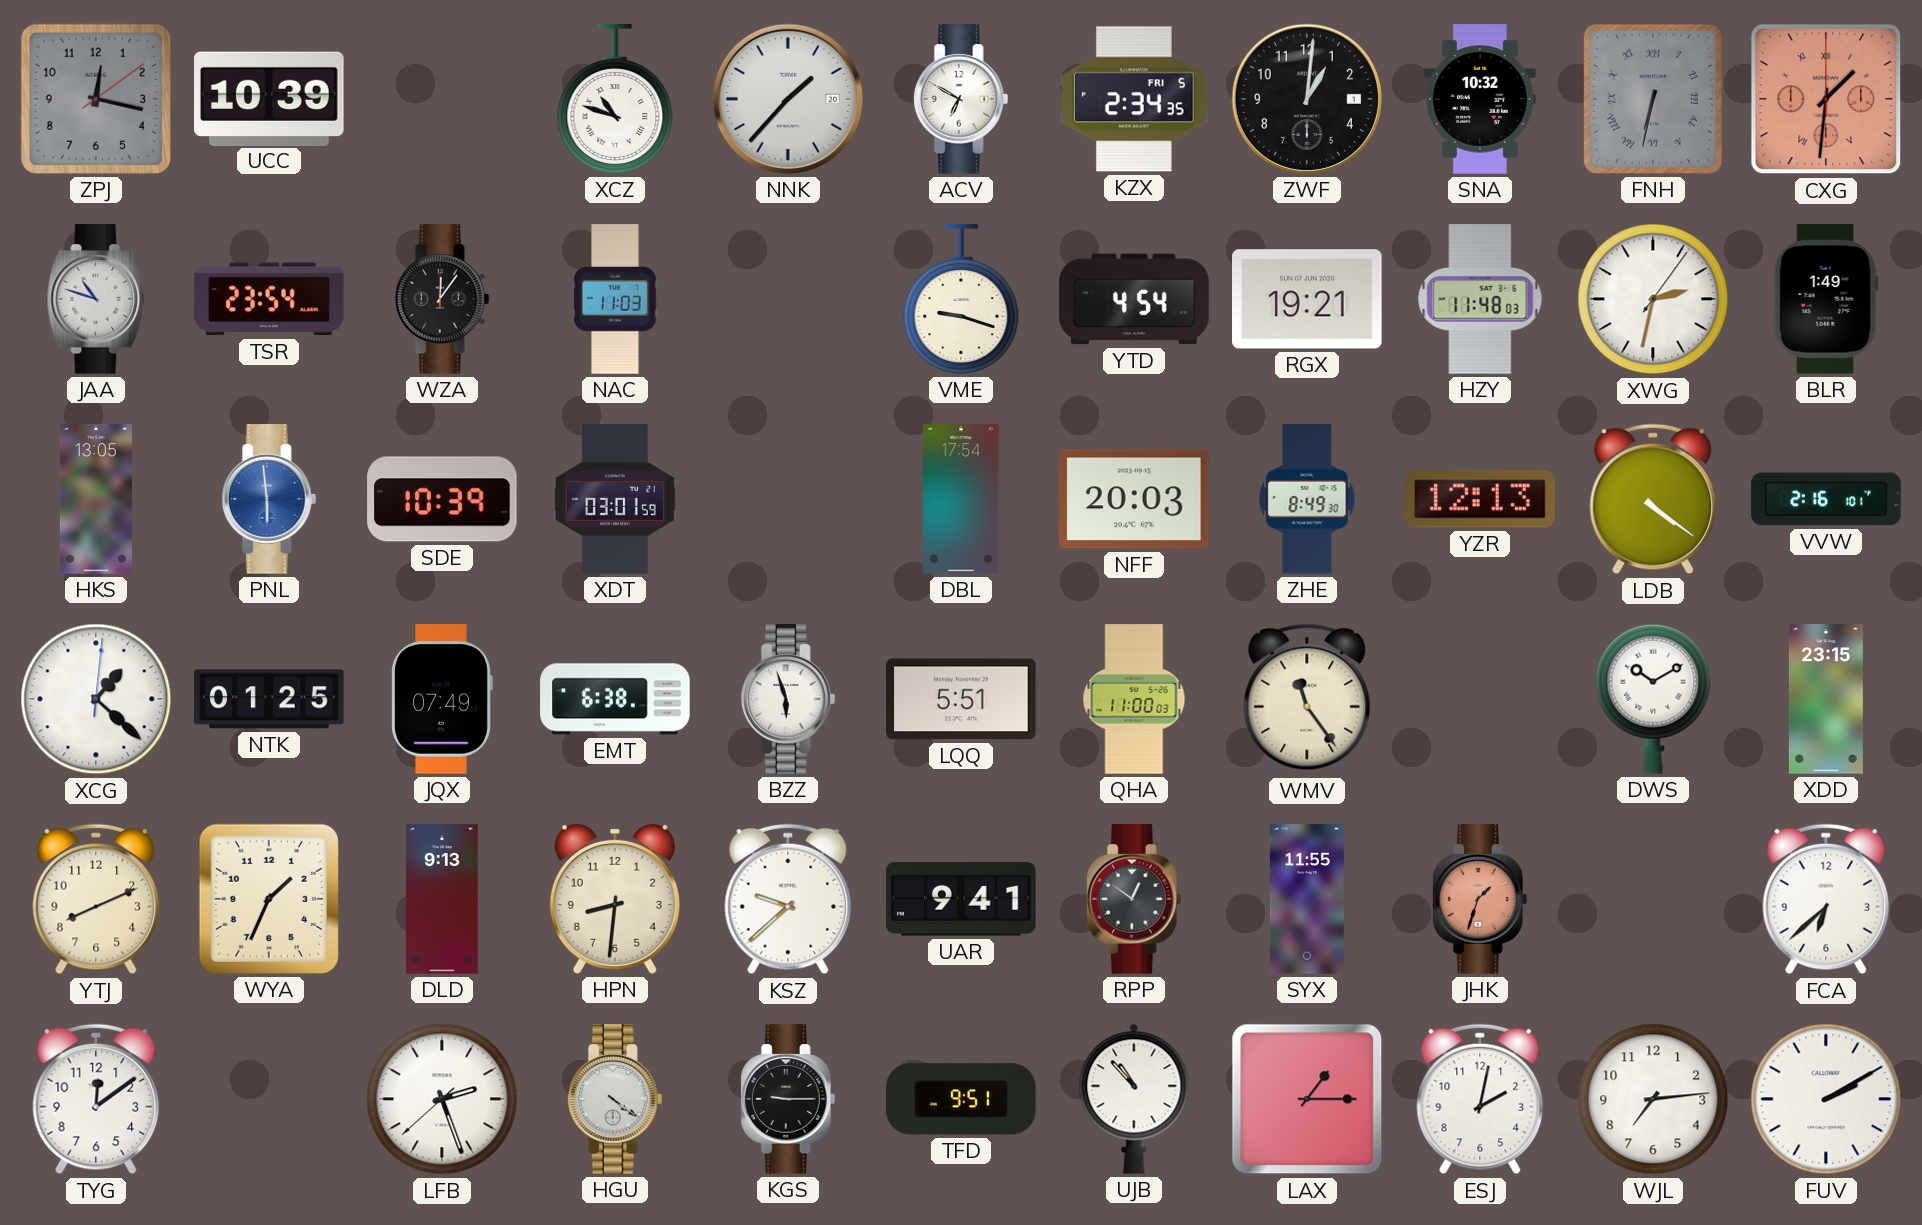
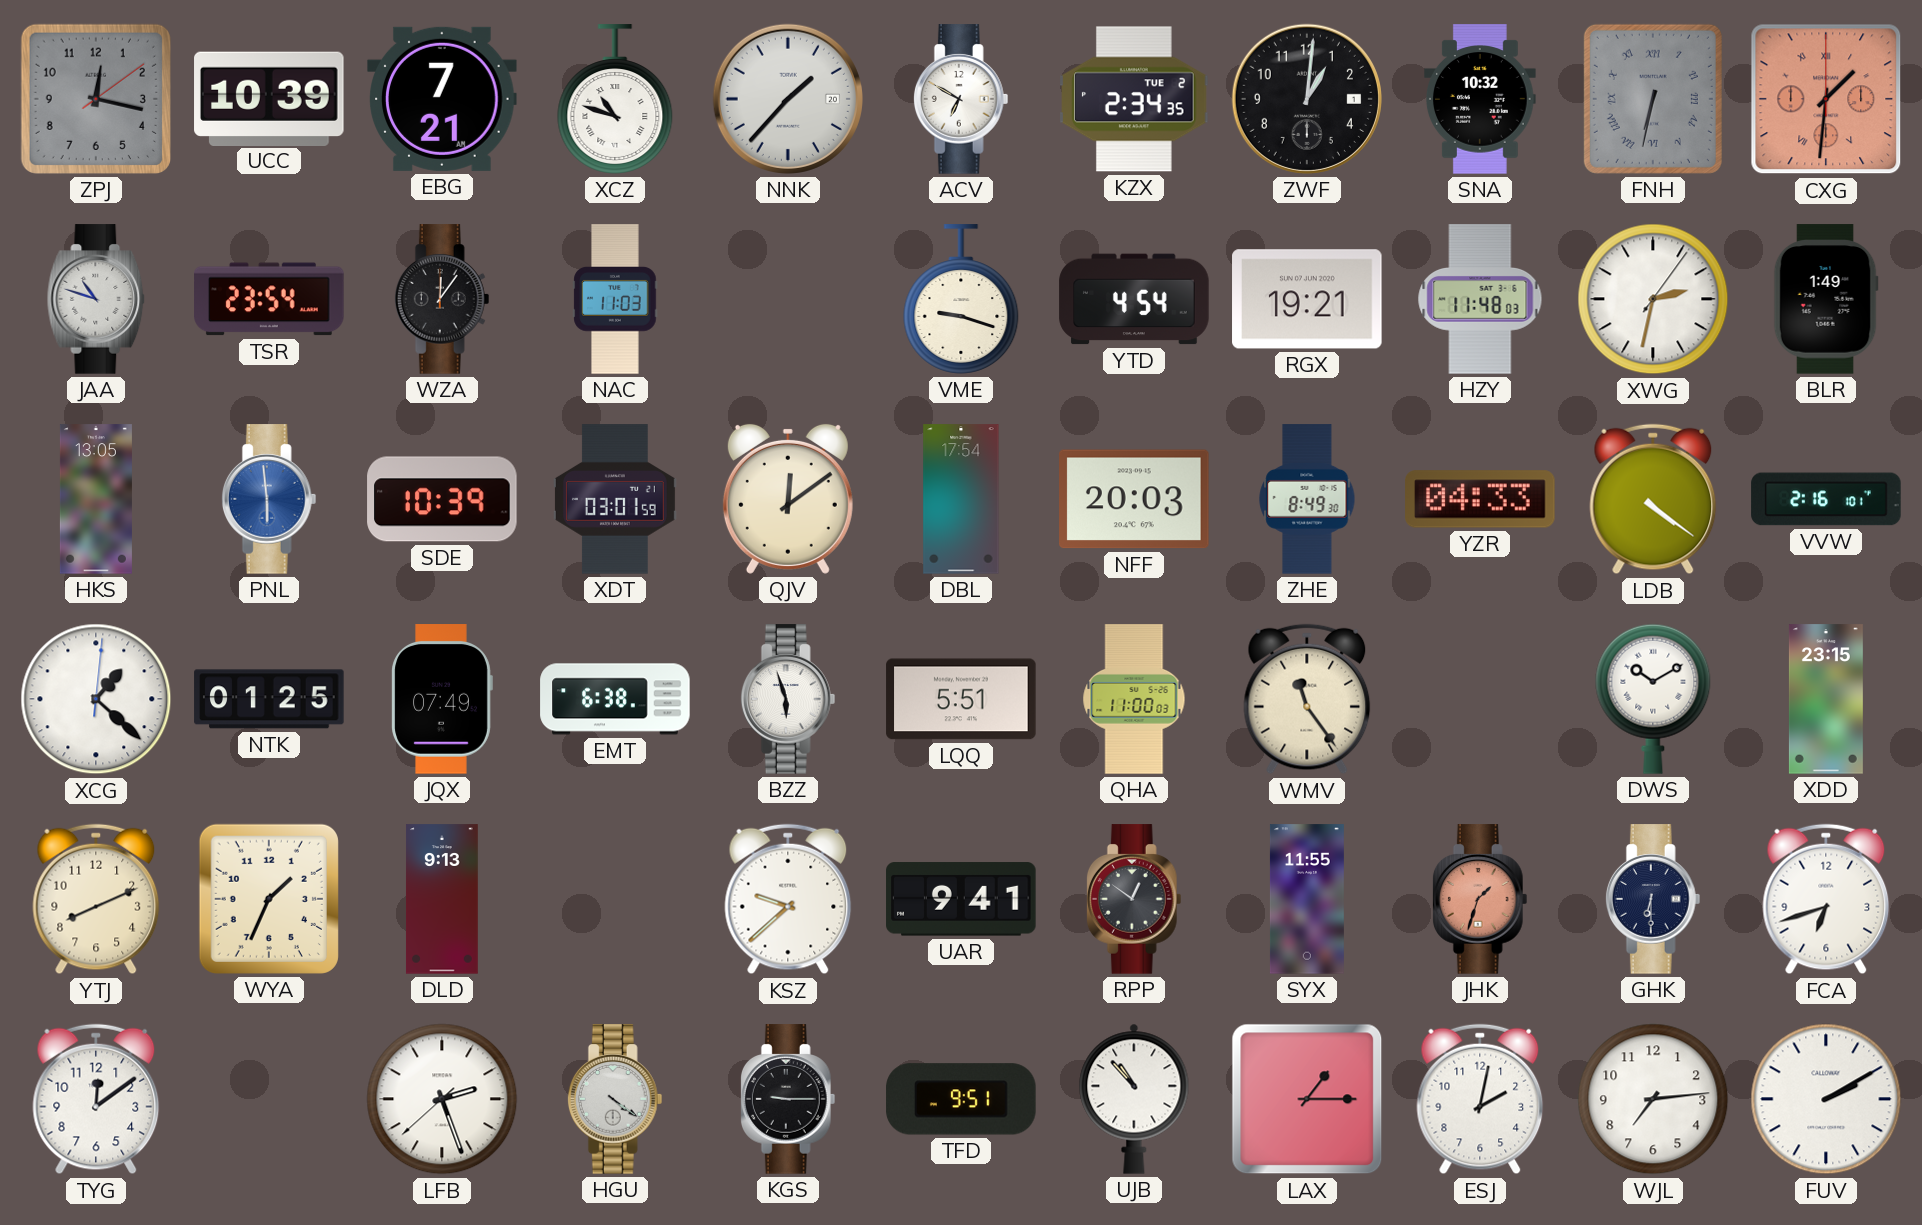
EBG: none -> 7:21 (442, 99)
KZX date: FRI 5 -> TUE 2 (1134, 99)
QJV: none -> 12:09 (788, 499)
YZR: 12:13 -> 04:33 (1480, 499)
HPN: 8:31 -> none (615, 899)
GHK: none -> 6:30 (1653, 899)
FCA: 6:38 -> 6:42 (1826, 899)
